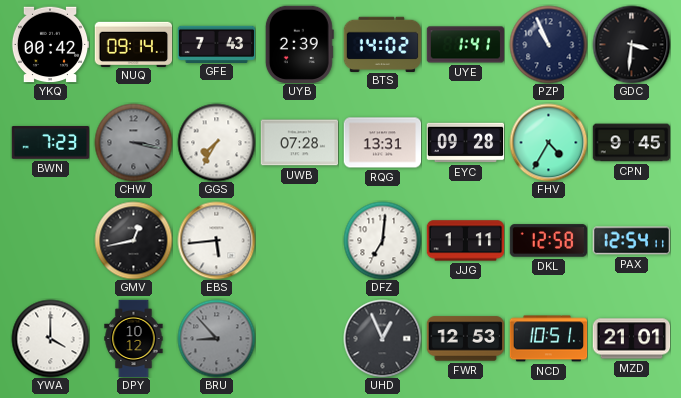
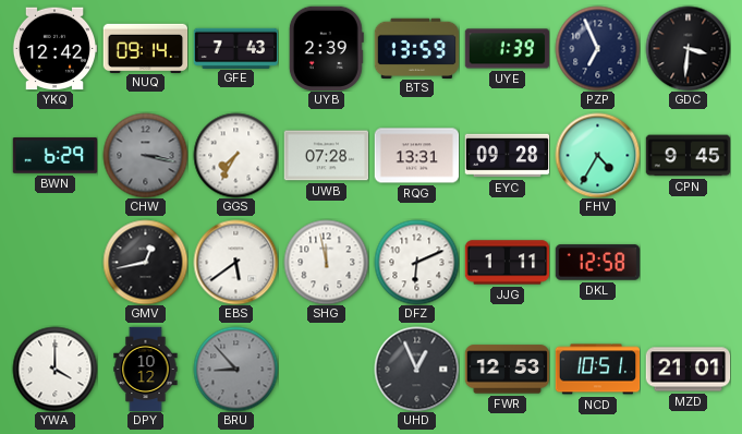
YKQ: 00:42 -> 12:42 (54, 49)
BTS: 14:02 -> 13:59 (416, 48)
UYE: 1:41 -> 1:39 (507, 49)
PZP: 10:56 -> 6:56 (597, 48)
BWN: 7:23 -> 6:29 (54, 156)
EBS: 5:44 -> 5:39 (235, 262)
SHG: none -> 11:58 (326, 262)
DFZ: 7:01 -> 6:11 (416, 262)
PAX: 12:54 -> none (631, 241)
